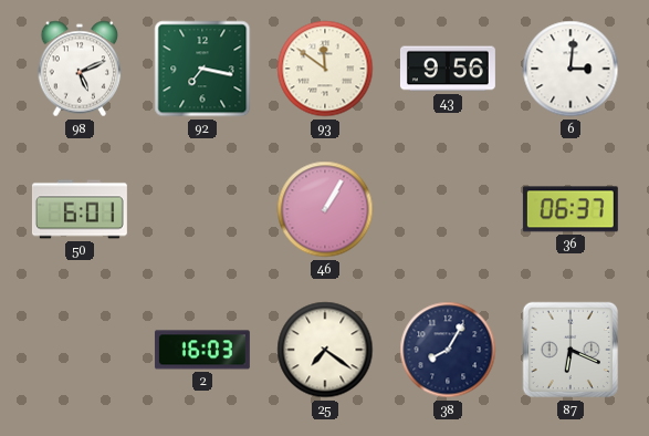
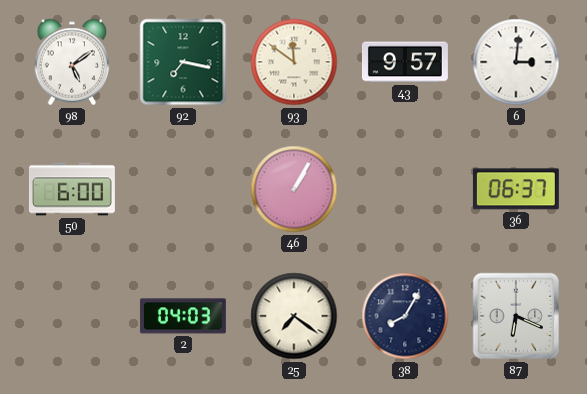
98: 5:11 -> 5:09 (72, 62)
43: 9:56 -> 9:57 (405, 62)
50: 6:01 -> 6:00 (72, 189)
2: 16:03 -> 04:03 (183, 316)
